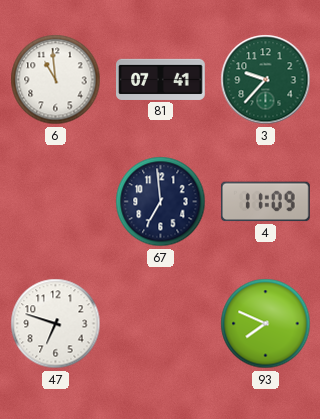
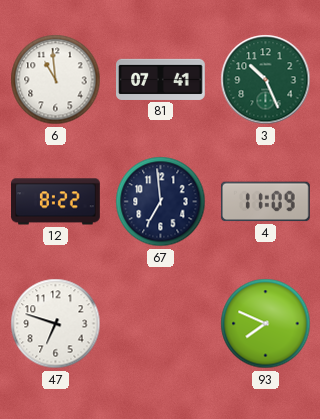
3: 9:37 -> 10:26 (266, 80)
12: none -> 8:22 (56, 202)
